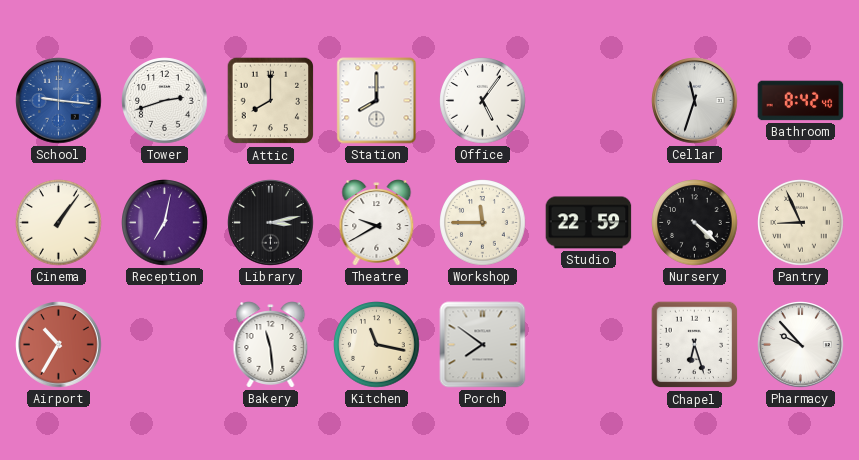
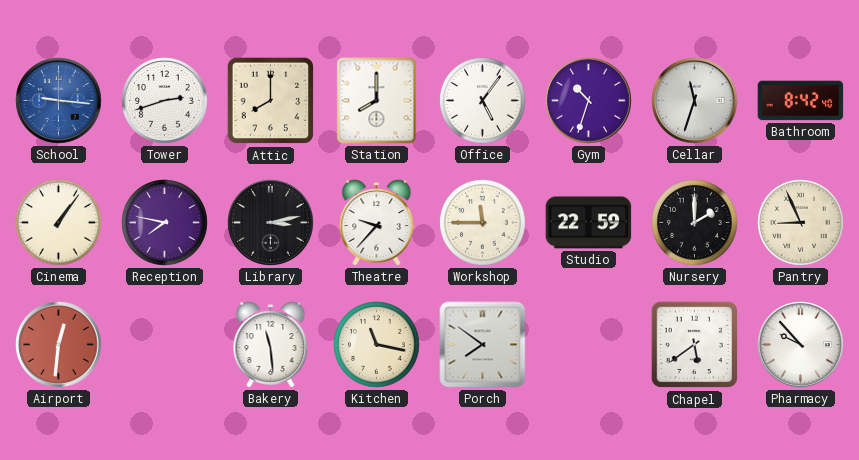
Gym: none -> 10:33 (589, 101)
Reception: 7:02 -> 7:47 (165, 223)
Theatre: 9:40 -> 9:37 (377, 223)
Nursery: 4:22 -> 2:00 (695, 223)
Airport: 10:35 -> 12:31 (59, 345)
Chapel: 6:27 -> 5:39 (695, 345)
